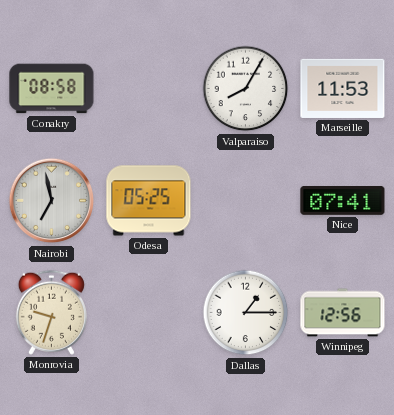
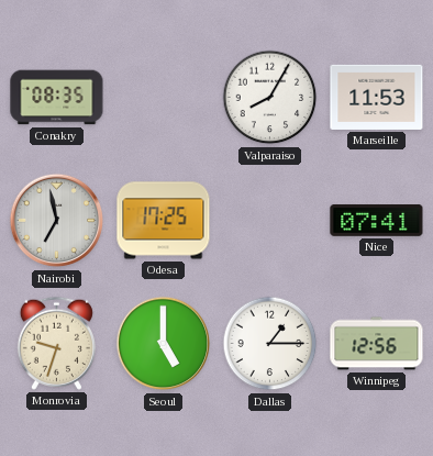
Conakry: 08:58 -> 08:35 (57, 98)
Odesa: 05:25 -> 17:25 (164, 221)
Seoul: none -> 5:00 (164, 344)
